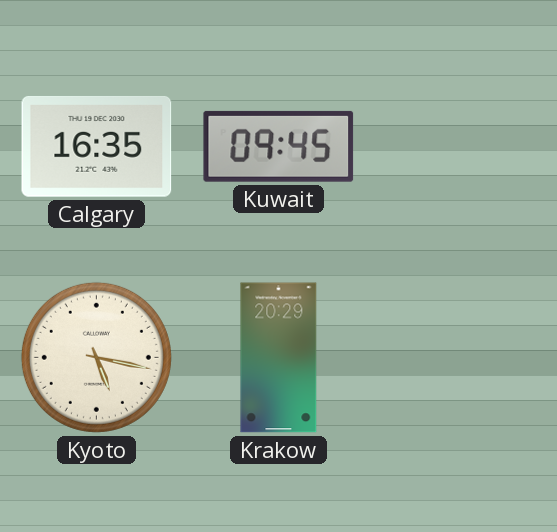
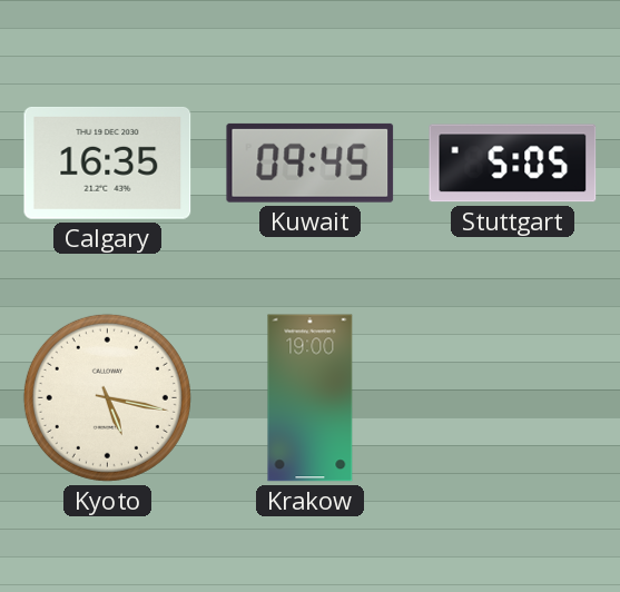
Stuttgart: none -> 5:05 (513, 164)
Krakow: 20:29 -> 19:00 (311, 398)
